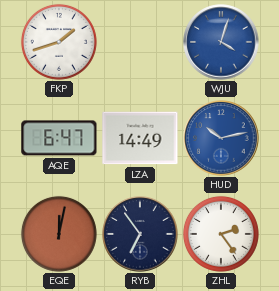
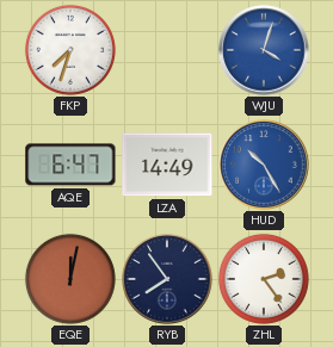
FKP: 1:42 -> 7:33 (70, 50)
HUD: 10:13 -> 10:25 (264, 165)
RYB: 6:54 -> 7:54 (167, 279)
